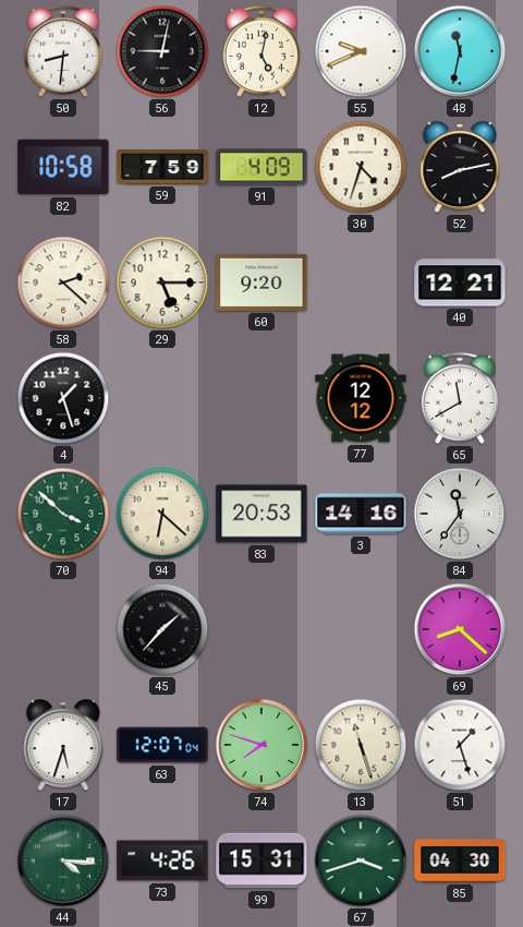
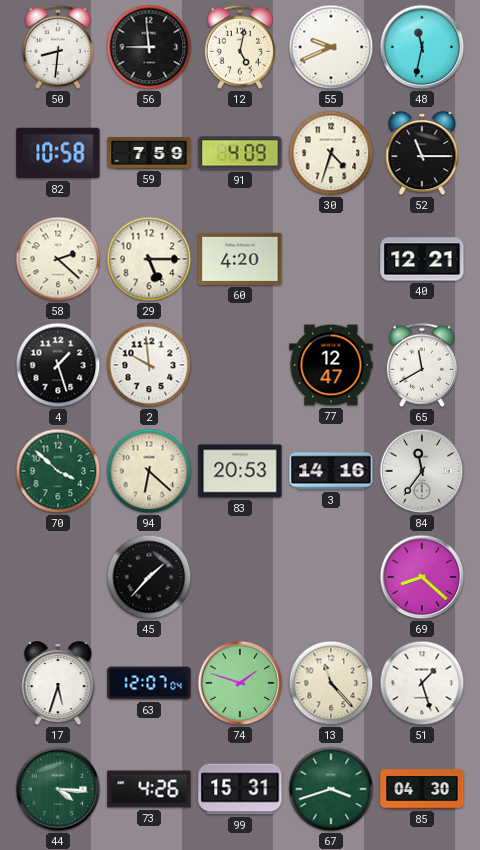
56: 9:02 -> 8:59 (149, 47)
52: 8:13 -> 11:15 (422, 154)
60: 9:20 -> 4:20 (240, 259)
2: none -> 9:59 (149, 365)
77: 12:12 -> 12:47 (331, 365)
74: 7:48 -> 1:48 (240, 683)
13: 11:27 -> 11:23 (331, 683)
